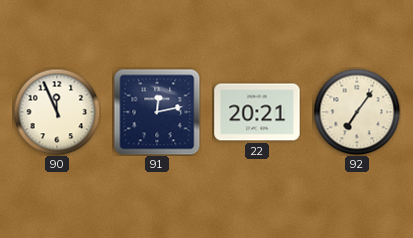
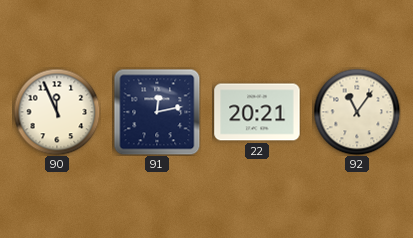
92: 7:06 -> 11:06 (357, 112)
